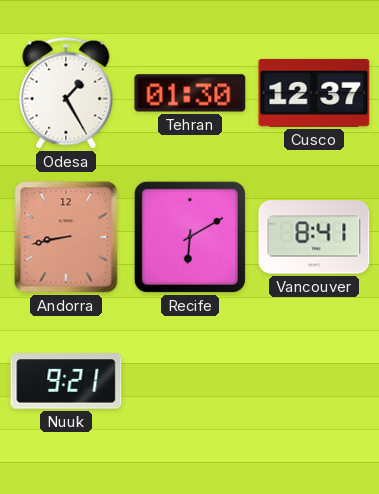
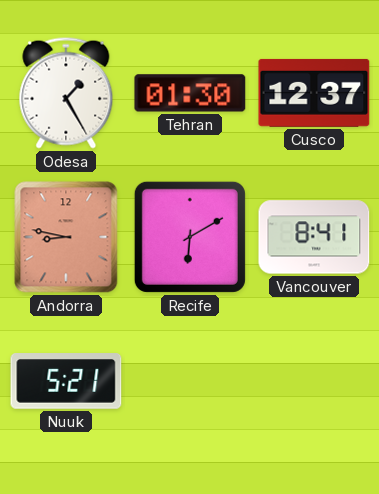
Andorra: 8:43 -> 8:47 (66, 237)
Nuuk: 9:21 -> 5:21 (66, 381)
